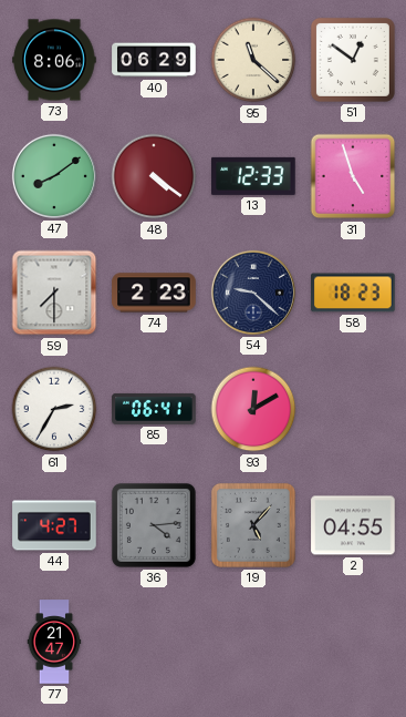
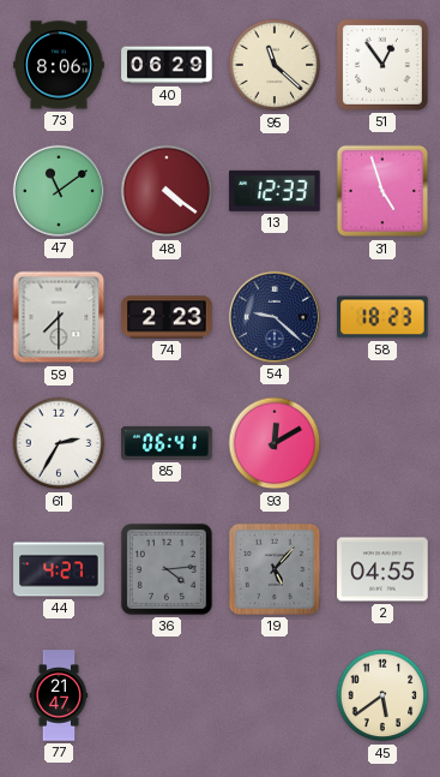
51: 12:51 -> 12:54 (382, 65)
47: 8:09 -> 11:09 (59, 191)
45: none -> 5:39 (382, 695)
